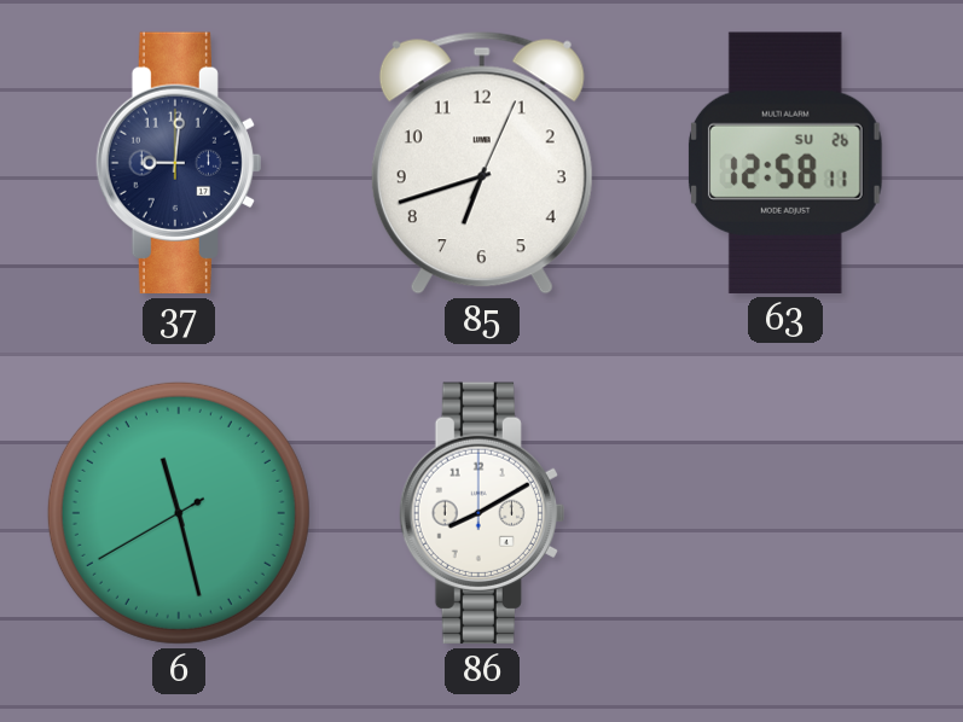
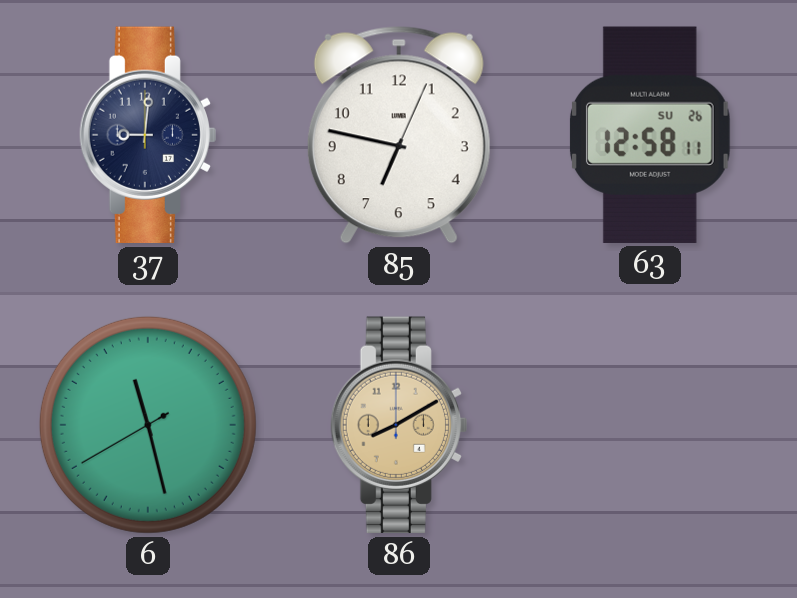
85: 6:42 -> 6:47 (399, 135)
86 dial: white -> champagne (399, 425)
